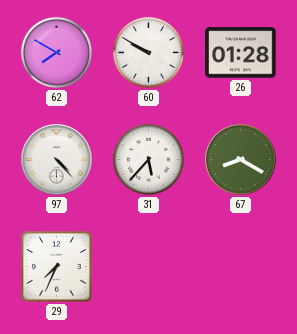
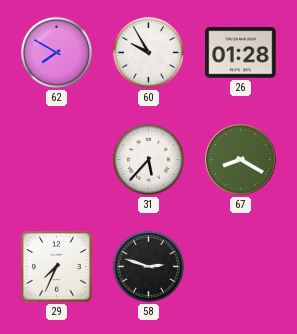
60: 9:50 -> 9:55 (148, 52)
97: 4:23 -> none (57, 160)
58: none -> 2:48 (148, 266)
